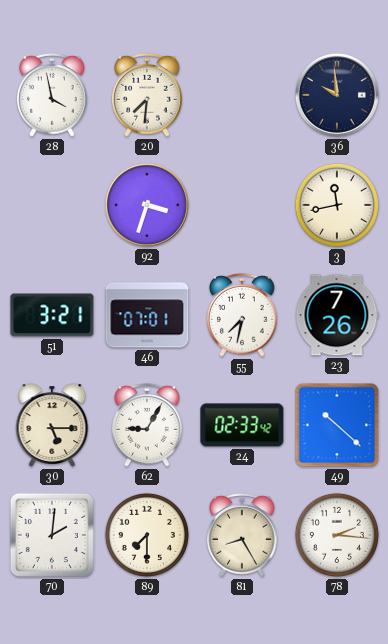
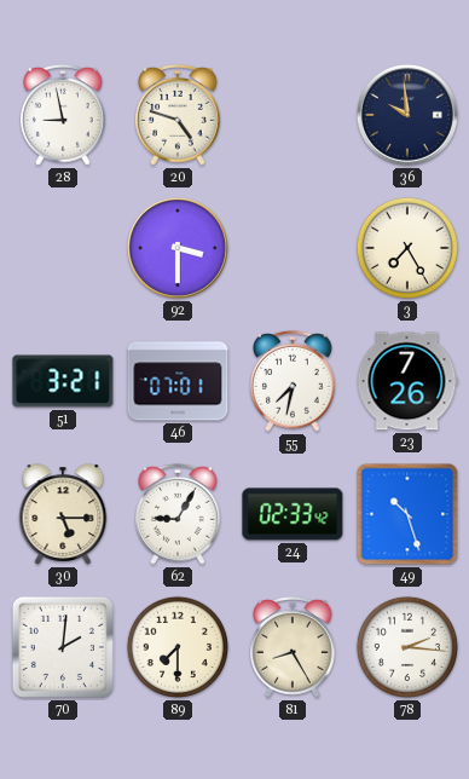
28: 3:58 -> 8:58 (63, 115)
20: 7:31 -> 4:48 (178, 115)
92: 3:33 -> 3:30 (178, 248)
3: 11:43 -> 7:25 (407, 248)
49: 10:22 -> 10:27 (407, 514)
